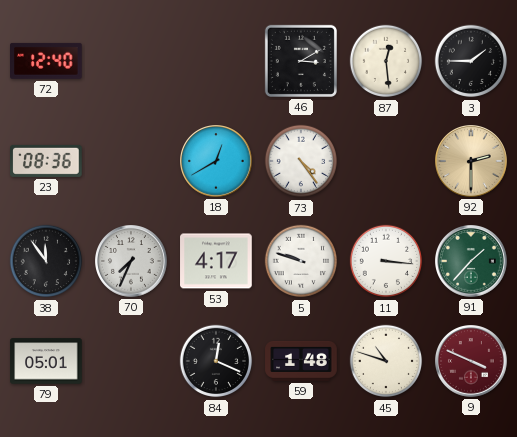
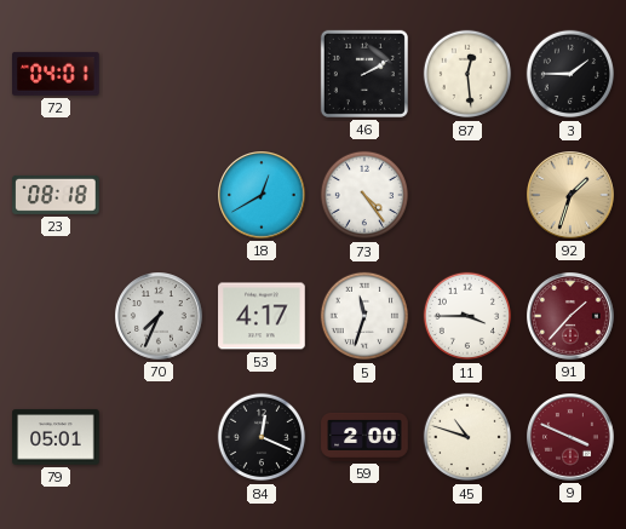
72: 12:40 -> 04:01 (56, 74)
46: 3:10 -> 2:10 (364, 74)
23: 08:36 -> 08:18 (56, 195)
92: 2:30 -> 1:33 (572, 195)
38: 11:54 -> none (46, 261)
5: 9:48 -> 11:33 (364, 316)
11: 3:16 -> 3:45 (467, 316)
91 dial: green -> burgundy (572, 316)
59: 1:48 -> 2:00 (364, 437)
